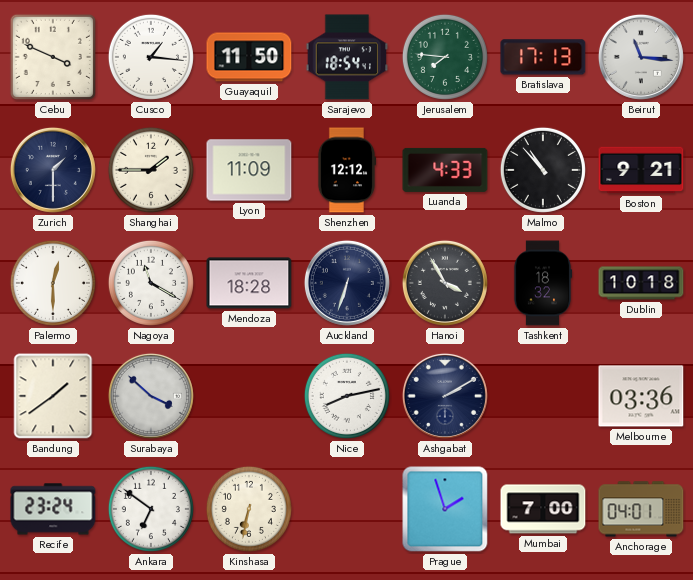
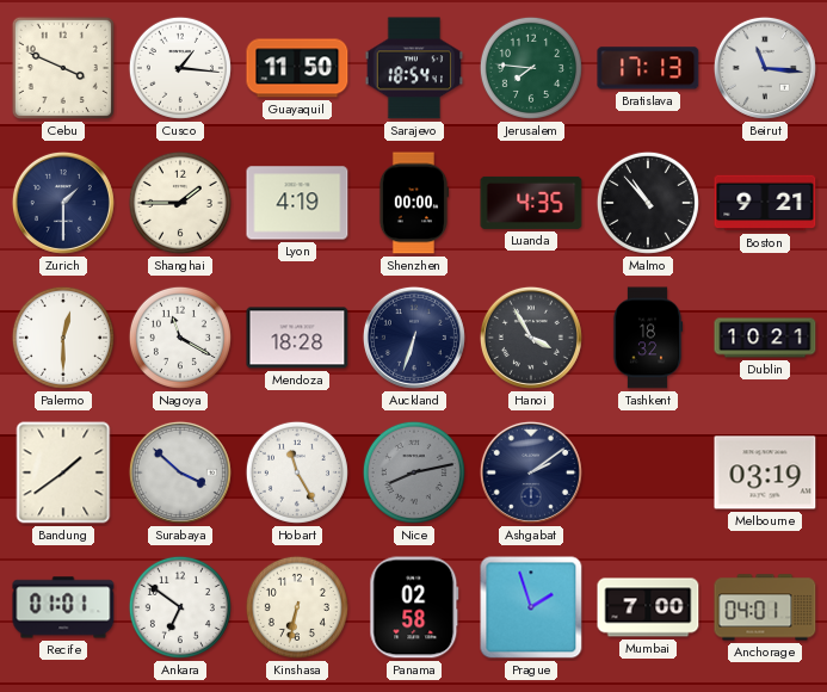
Lyon: 11:09 -> 4:19 (297, 203)
Shenzhen: 12:12 -> 00:00 (414, 203)
Luanda: 4:33 -> 4:35 (531, 203)
Dublin: 10:18 -> 10:21 (765, 338)
Hobart: none -> 11:25 (297, 472)
Nice dial: white -> grey (414, 472)
Ashgabat: 2:10 -> 2:09 (531, 472)
Melbourne: 03:36 -> 03:19 (765, 472)
Recife: 23:24 -> 01:01 (63, 607)
Panama: none -> 02:58 (414, 607)
